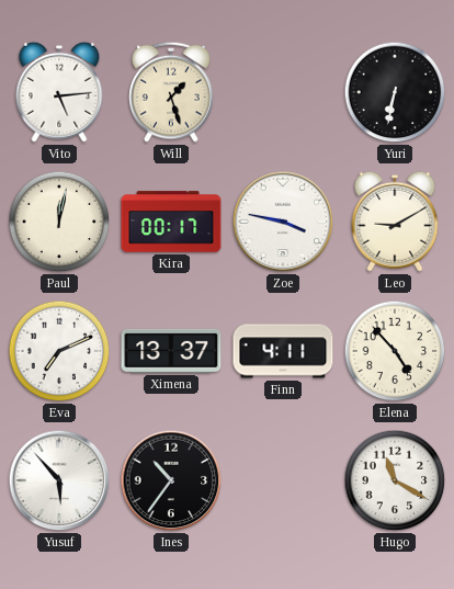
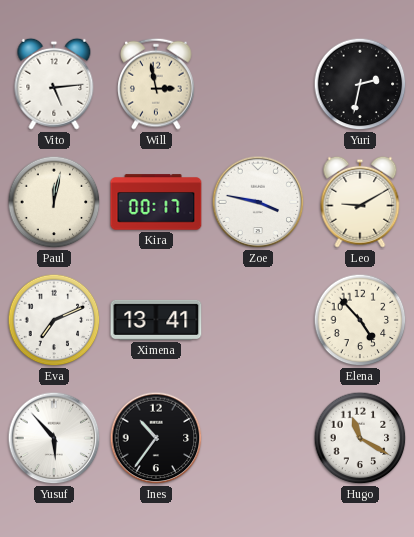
Will: 1:27 -> 2:58 (156, 84)
Yuri: 6:32 -> 2:32 (360, 84)
Ximena: 13:37 -> 13:41 (156, 320)
Finn: 4:11 -> none (283, 351)
